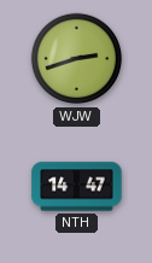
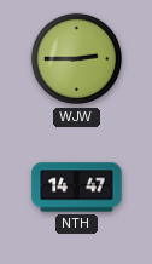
WJW: 2:42 -> 2:45 (77, 59)
